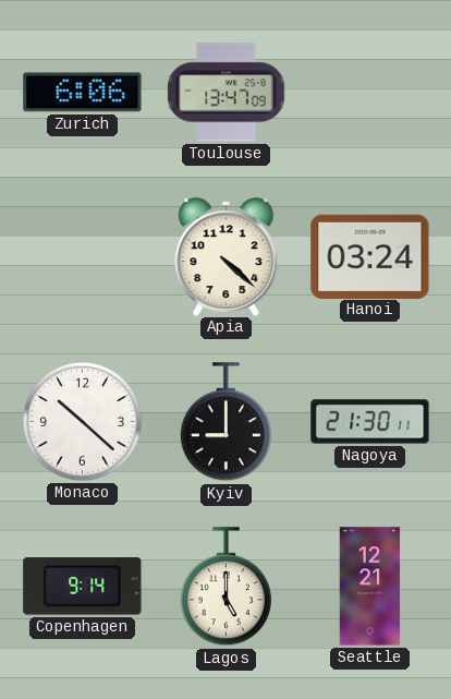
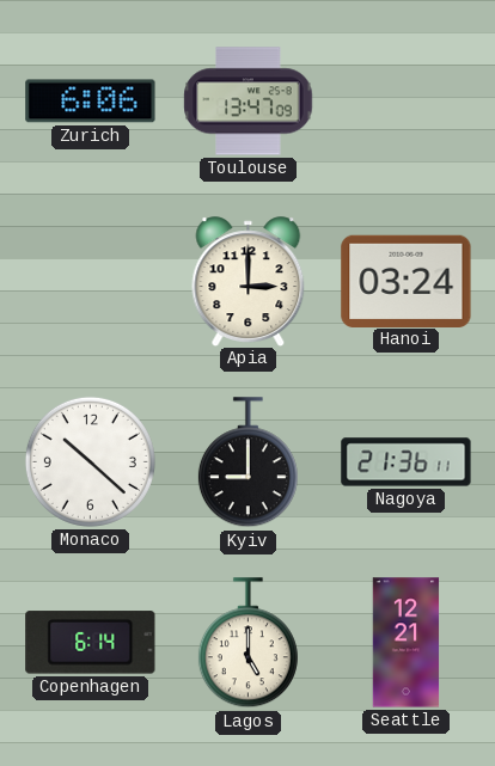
Apia: 4:22 -> 3:00 (249, 281)
Nagoya: 21:30 -> 21:36 (407, 462)
Copenhagen: 9:14 -> 6:14 (91, 643)
